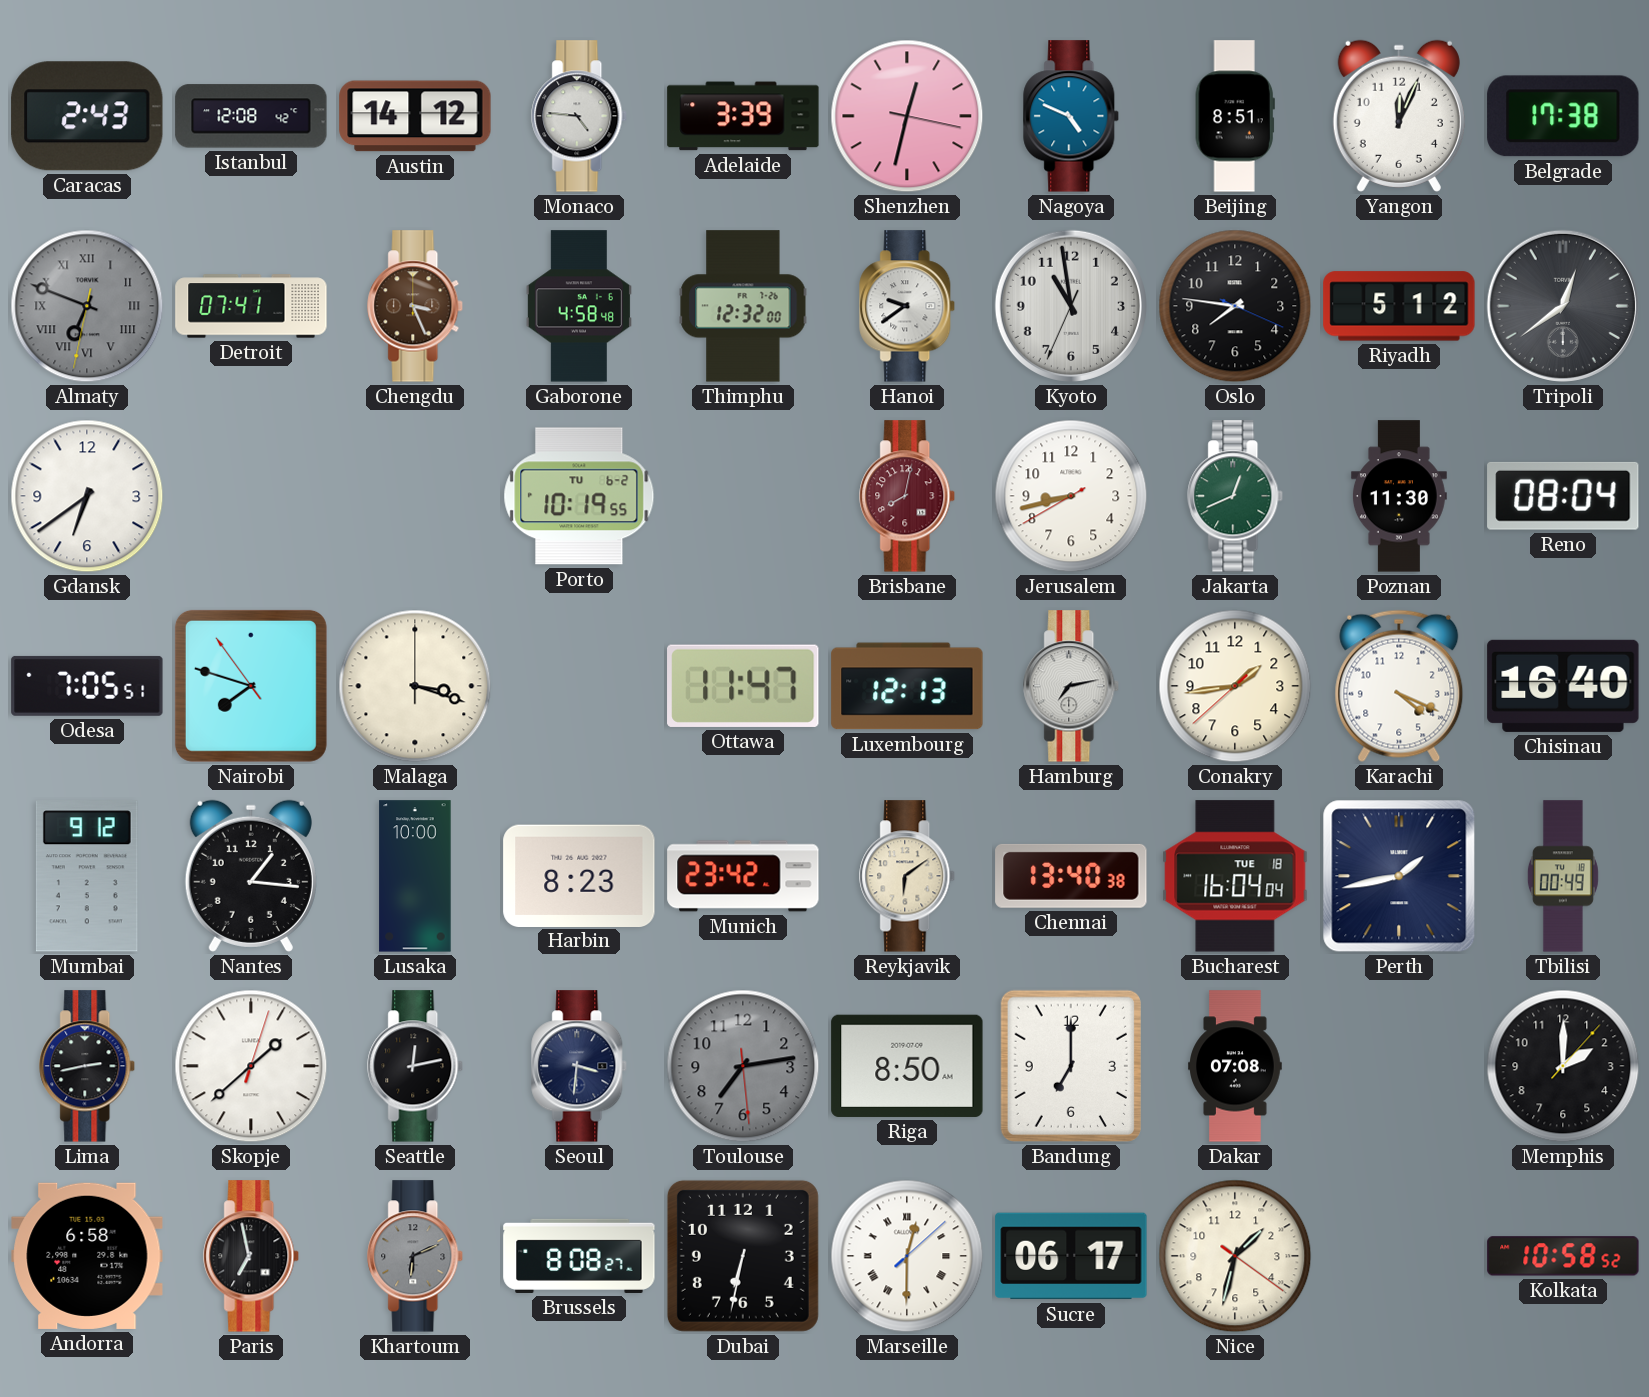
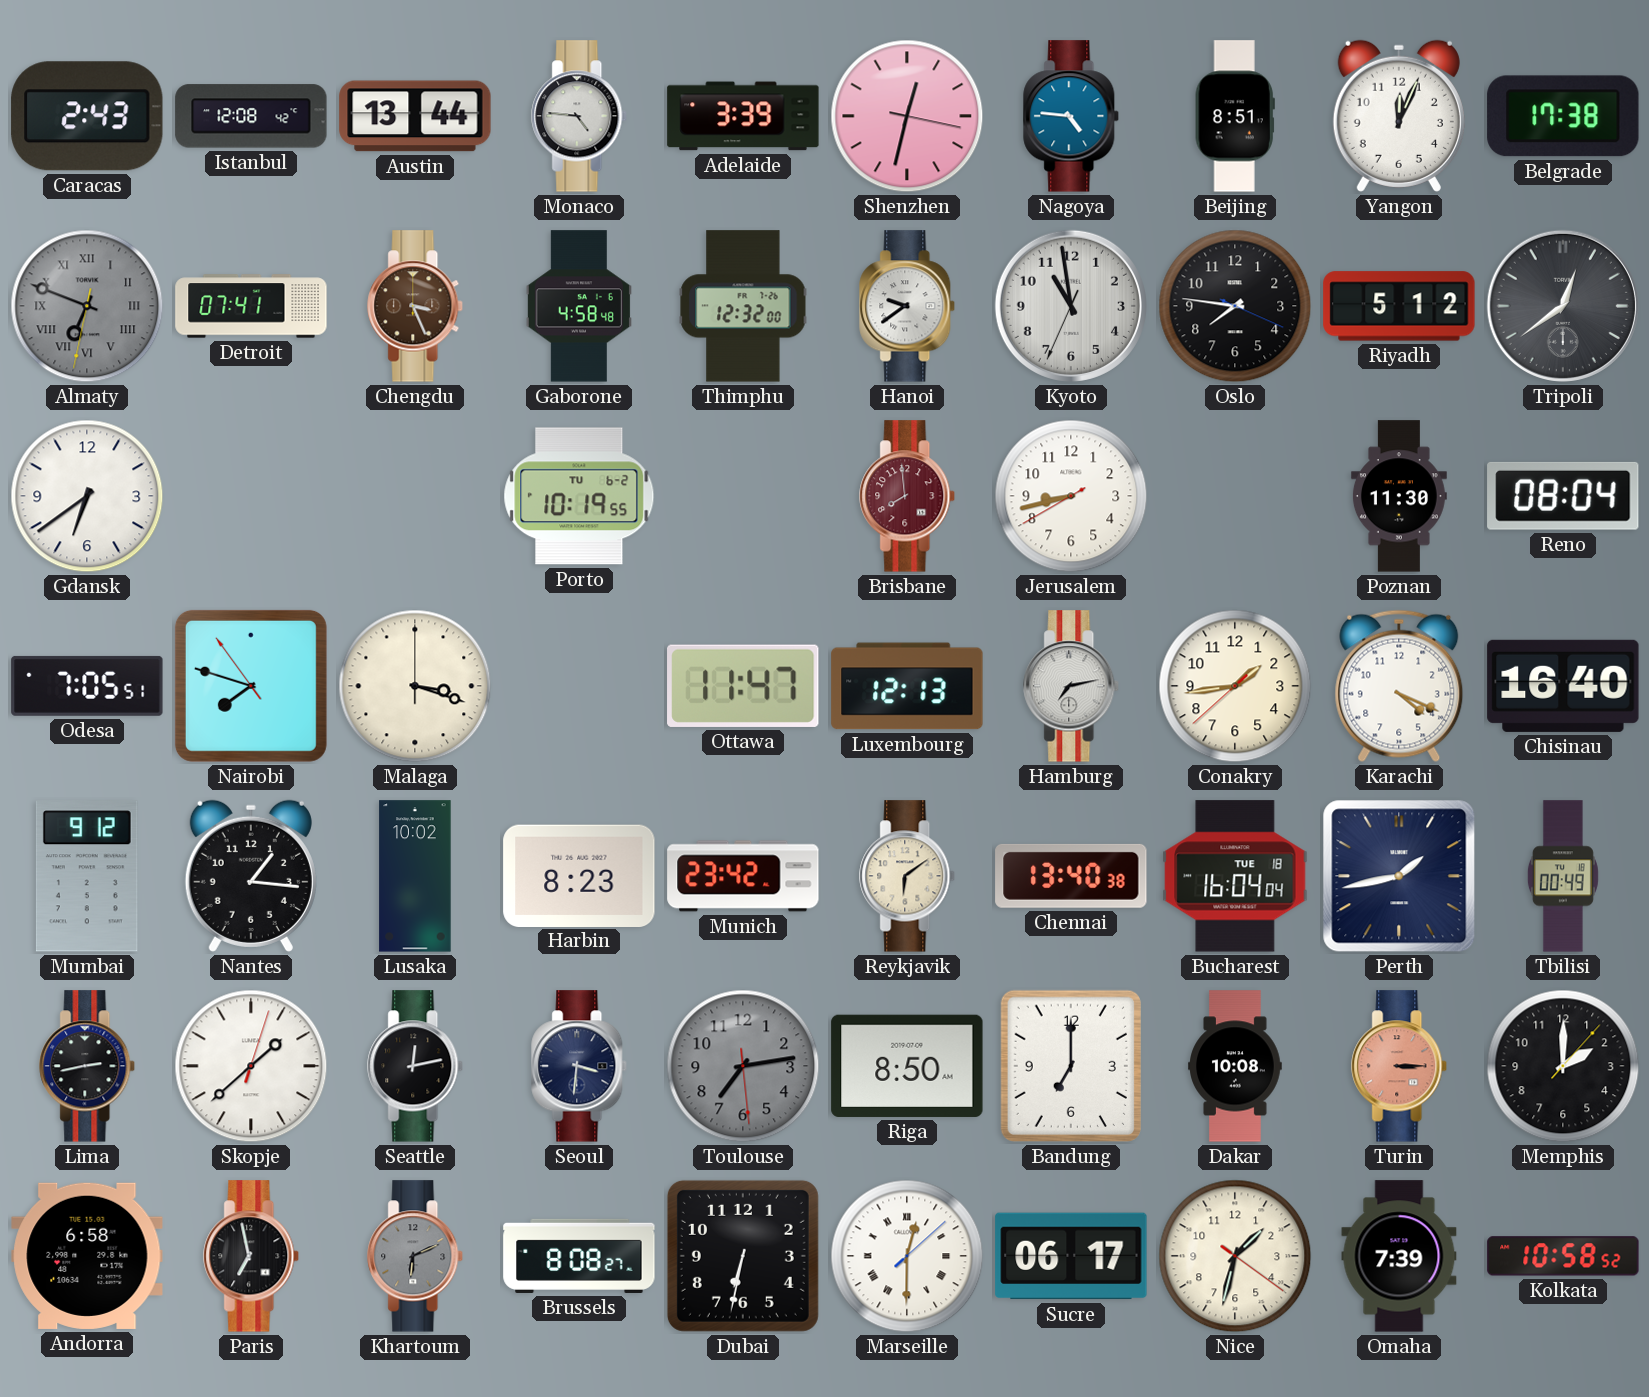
Austin: 14:12 -> 13:44 (415, 116)
Nagoya: 4:49 -> 4:46 (1072, 116)
Brisbane: 8:02 -> 7:59 (908, 496)
Jakarta: 12:41 -> none (1236, 496)
Lusaka: 10:00 -> 10:02 (415, 876)
Dakar: 07:08 -> 10:08 (1235, 1066)
Turin: none -> 3:15 (1400, 1066)
Omaha: none -> 7:39 (1399, 1256)
